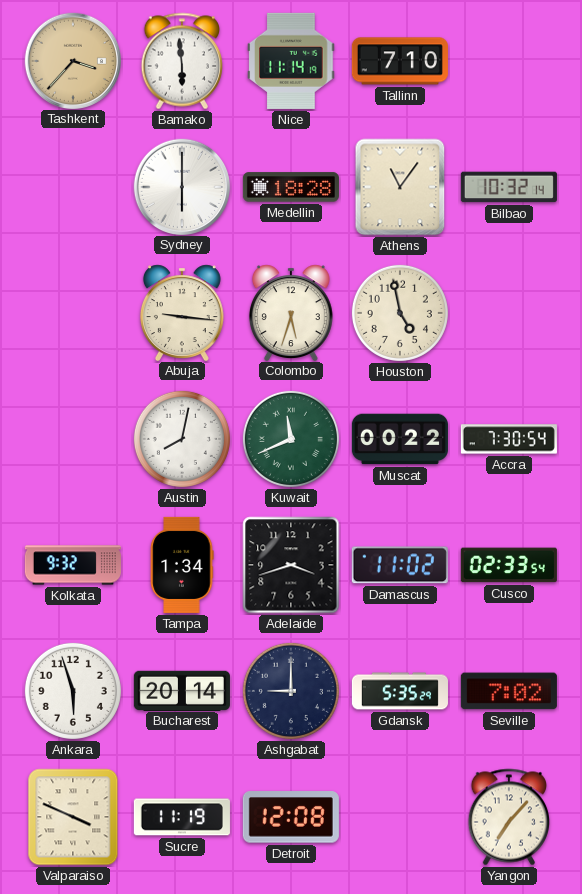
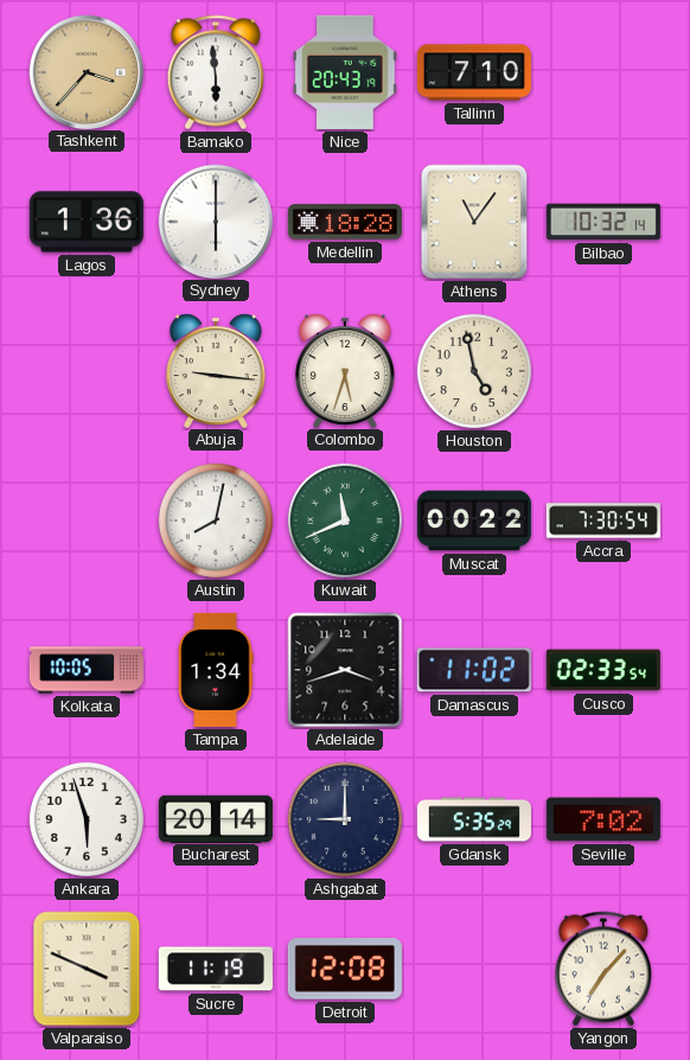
Nice: 11:14 -> 20:43 (345, 72)
Lagos: none -> 1:36 (87, 222)
Kolkata: 9:32 -> 10:05 (87, 670)
